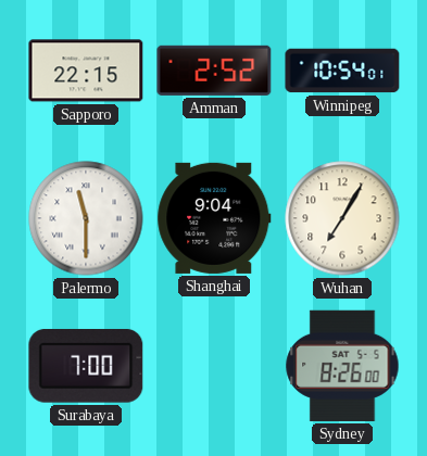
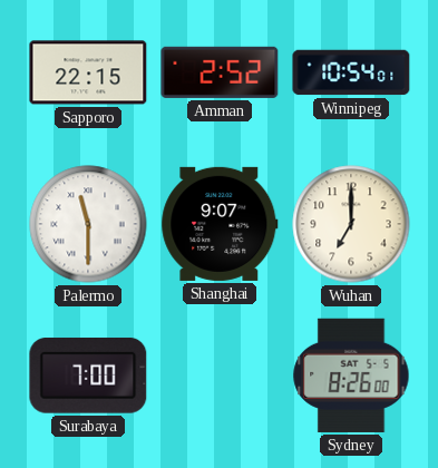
Shanghai: 9:04 -> 9:07 (220, 224)
Wuhan: 7:05 -> 7:00 (351, 224)
